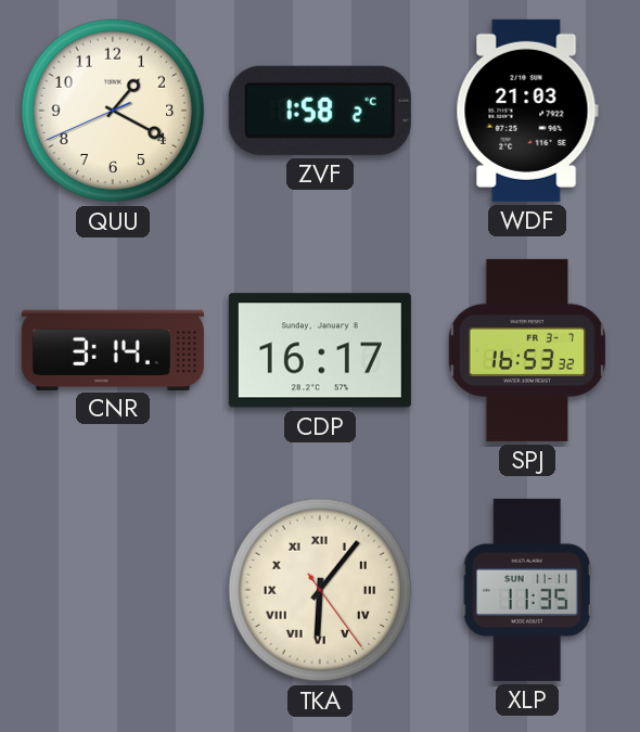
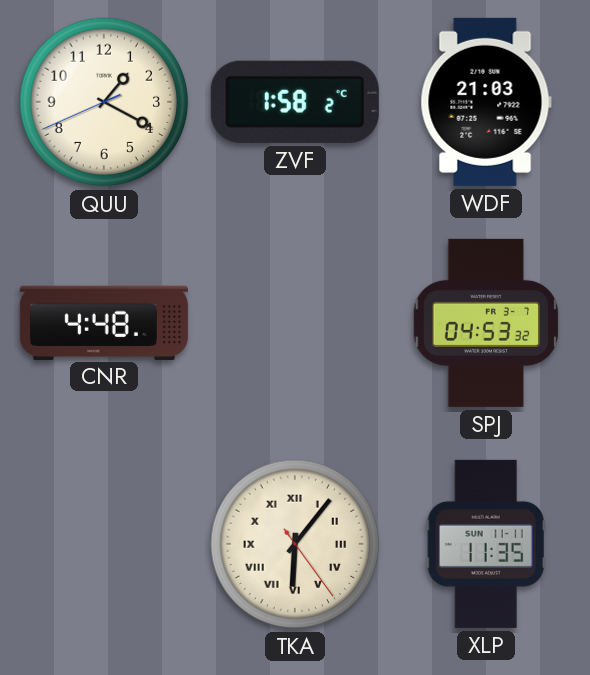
CNR: 3:14 -> 4:48 (104, 322)
CDP: 16:17 -> none (320, 350)
SPJ: 16:53 -> 04:53 (485, 323)
